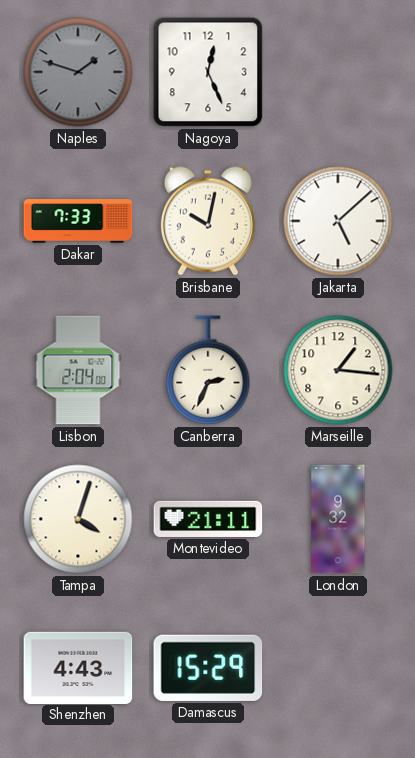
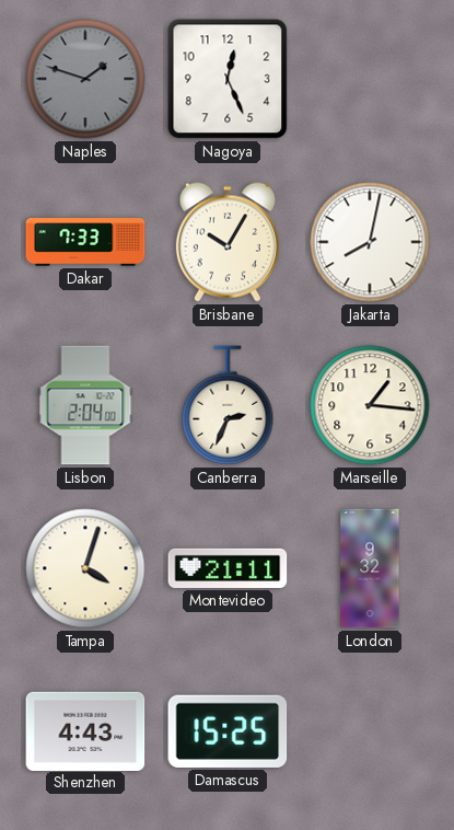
Brisbane: 10:02 -> 10:05 (228, 242)
Jakarta: 5:08 -> 8:02 (370, 242)
Damascus: 15:29 -> 15:25 (228, 731)
